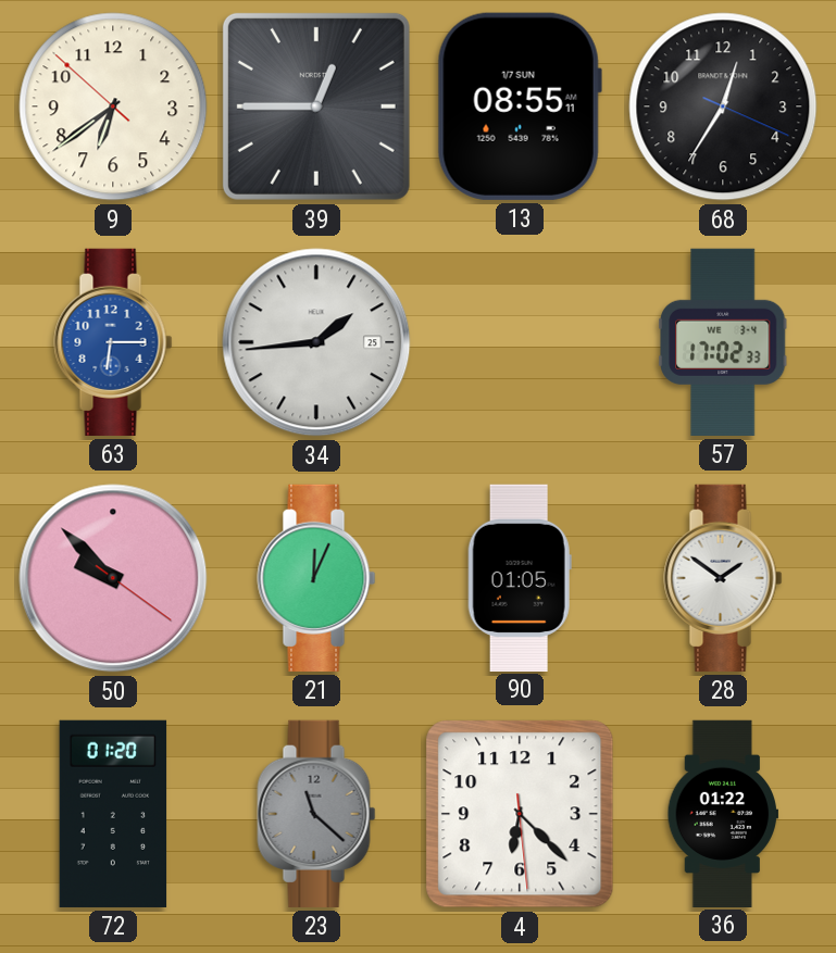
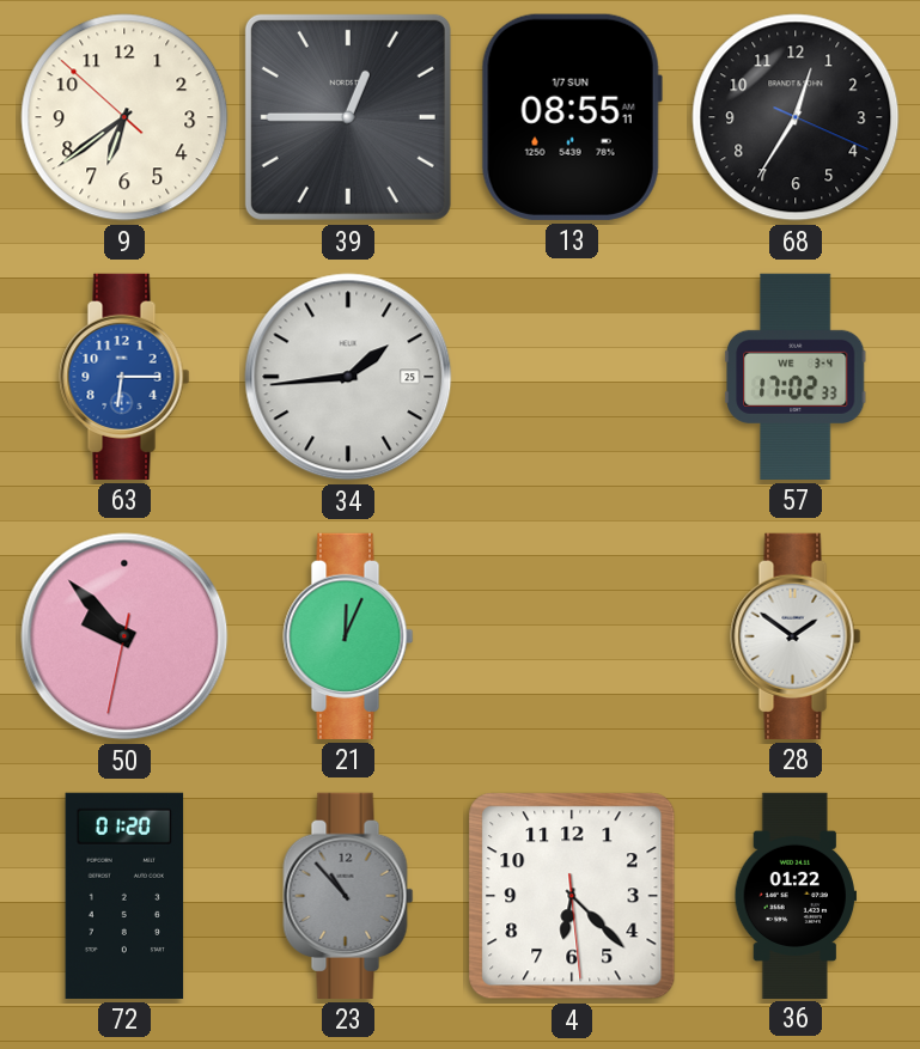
50: 9:52:21 -> 9:52:32 (124, 636)
90: 01:05 -> none (520, 577)
23: 11:22 -> 10:53 (348, 896)
